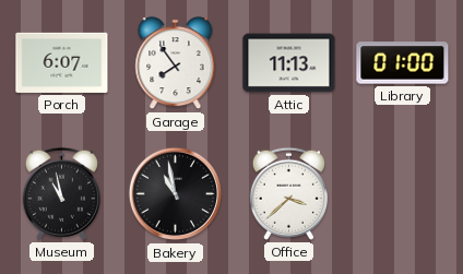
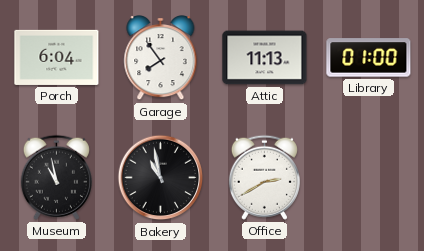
Porch: 6:07 -> 6:04 (57, 57)
Office: 3:38 -> 2:40 (264, 177)
